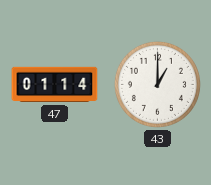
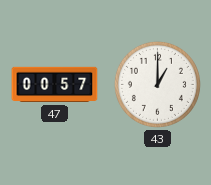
47: 01:14 -> 00:57 (55, 85)
